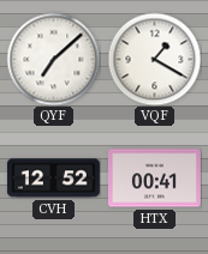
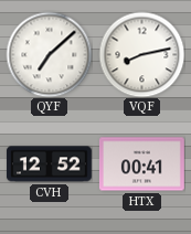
VQF: 1:20 -> 8:13 (141, 54)
